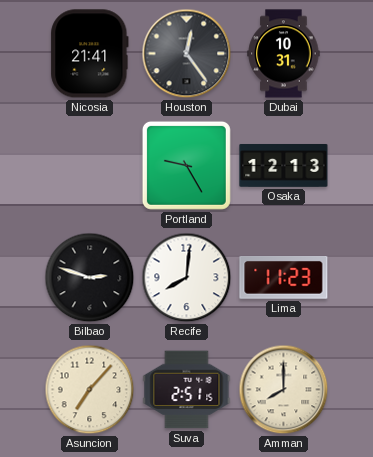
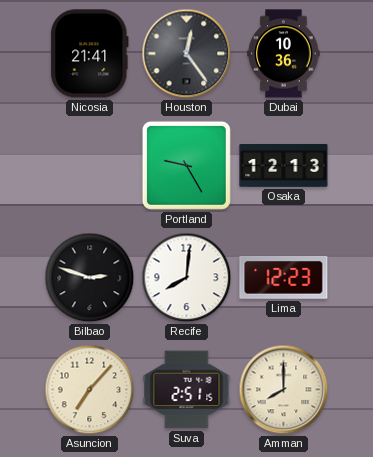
Dubai: 10:31 -> 10:36 (284, 54)
Lima: 11:23 -> 12:23 (284, 278)
